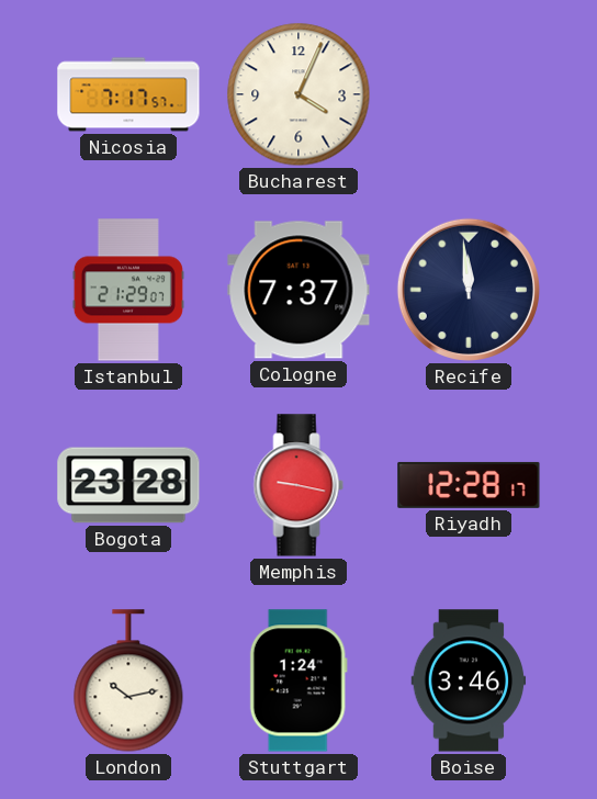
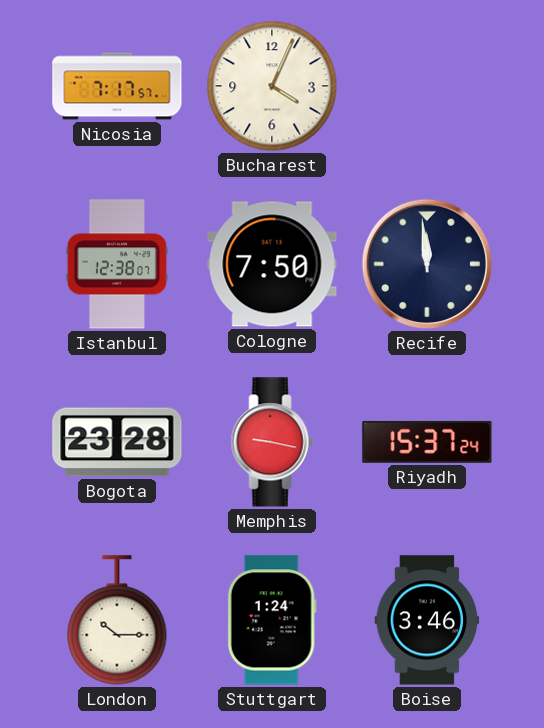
Istanbul: 21:29 -> 12:38 (117, 264)
Cologne: 7:37 -> 7:50 (272, 264)
Riyadh: 12:28 -> 15:37 (427, 442)
London: 10:13 -> 10:15 (117, 620)
